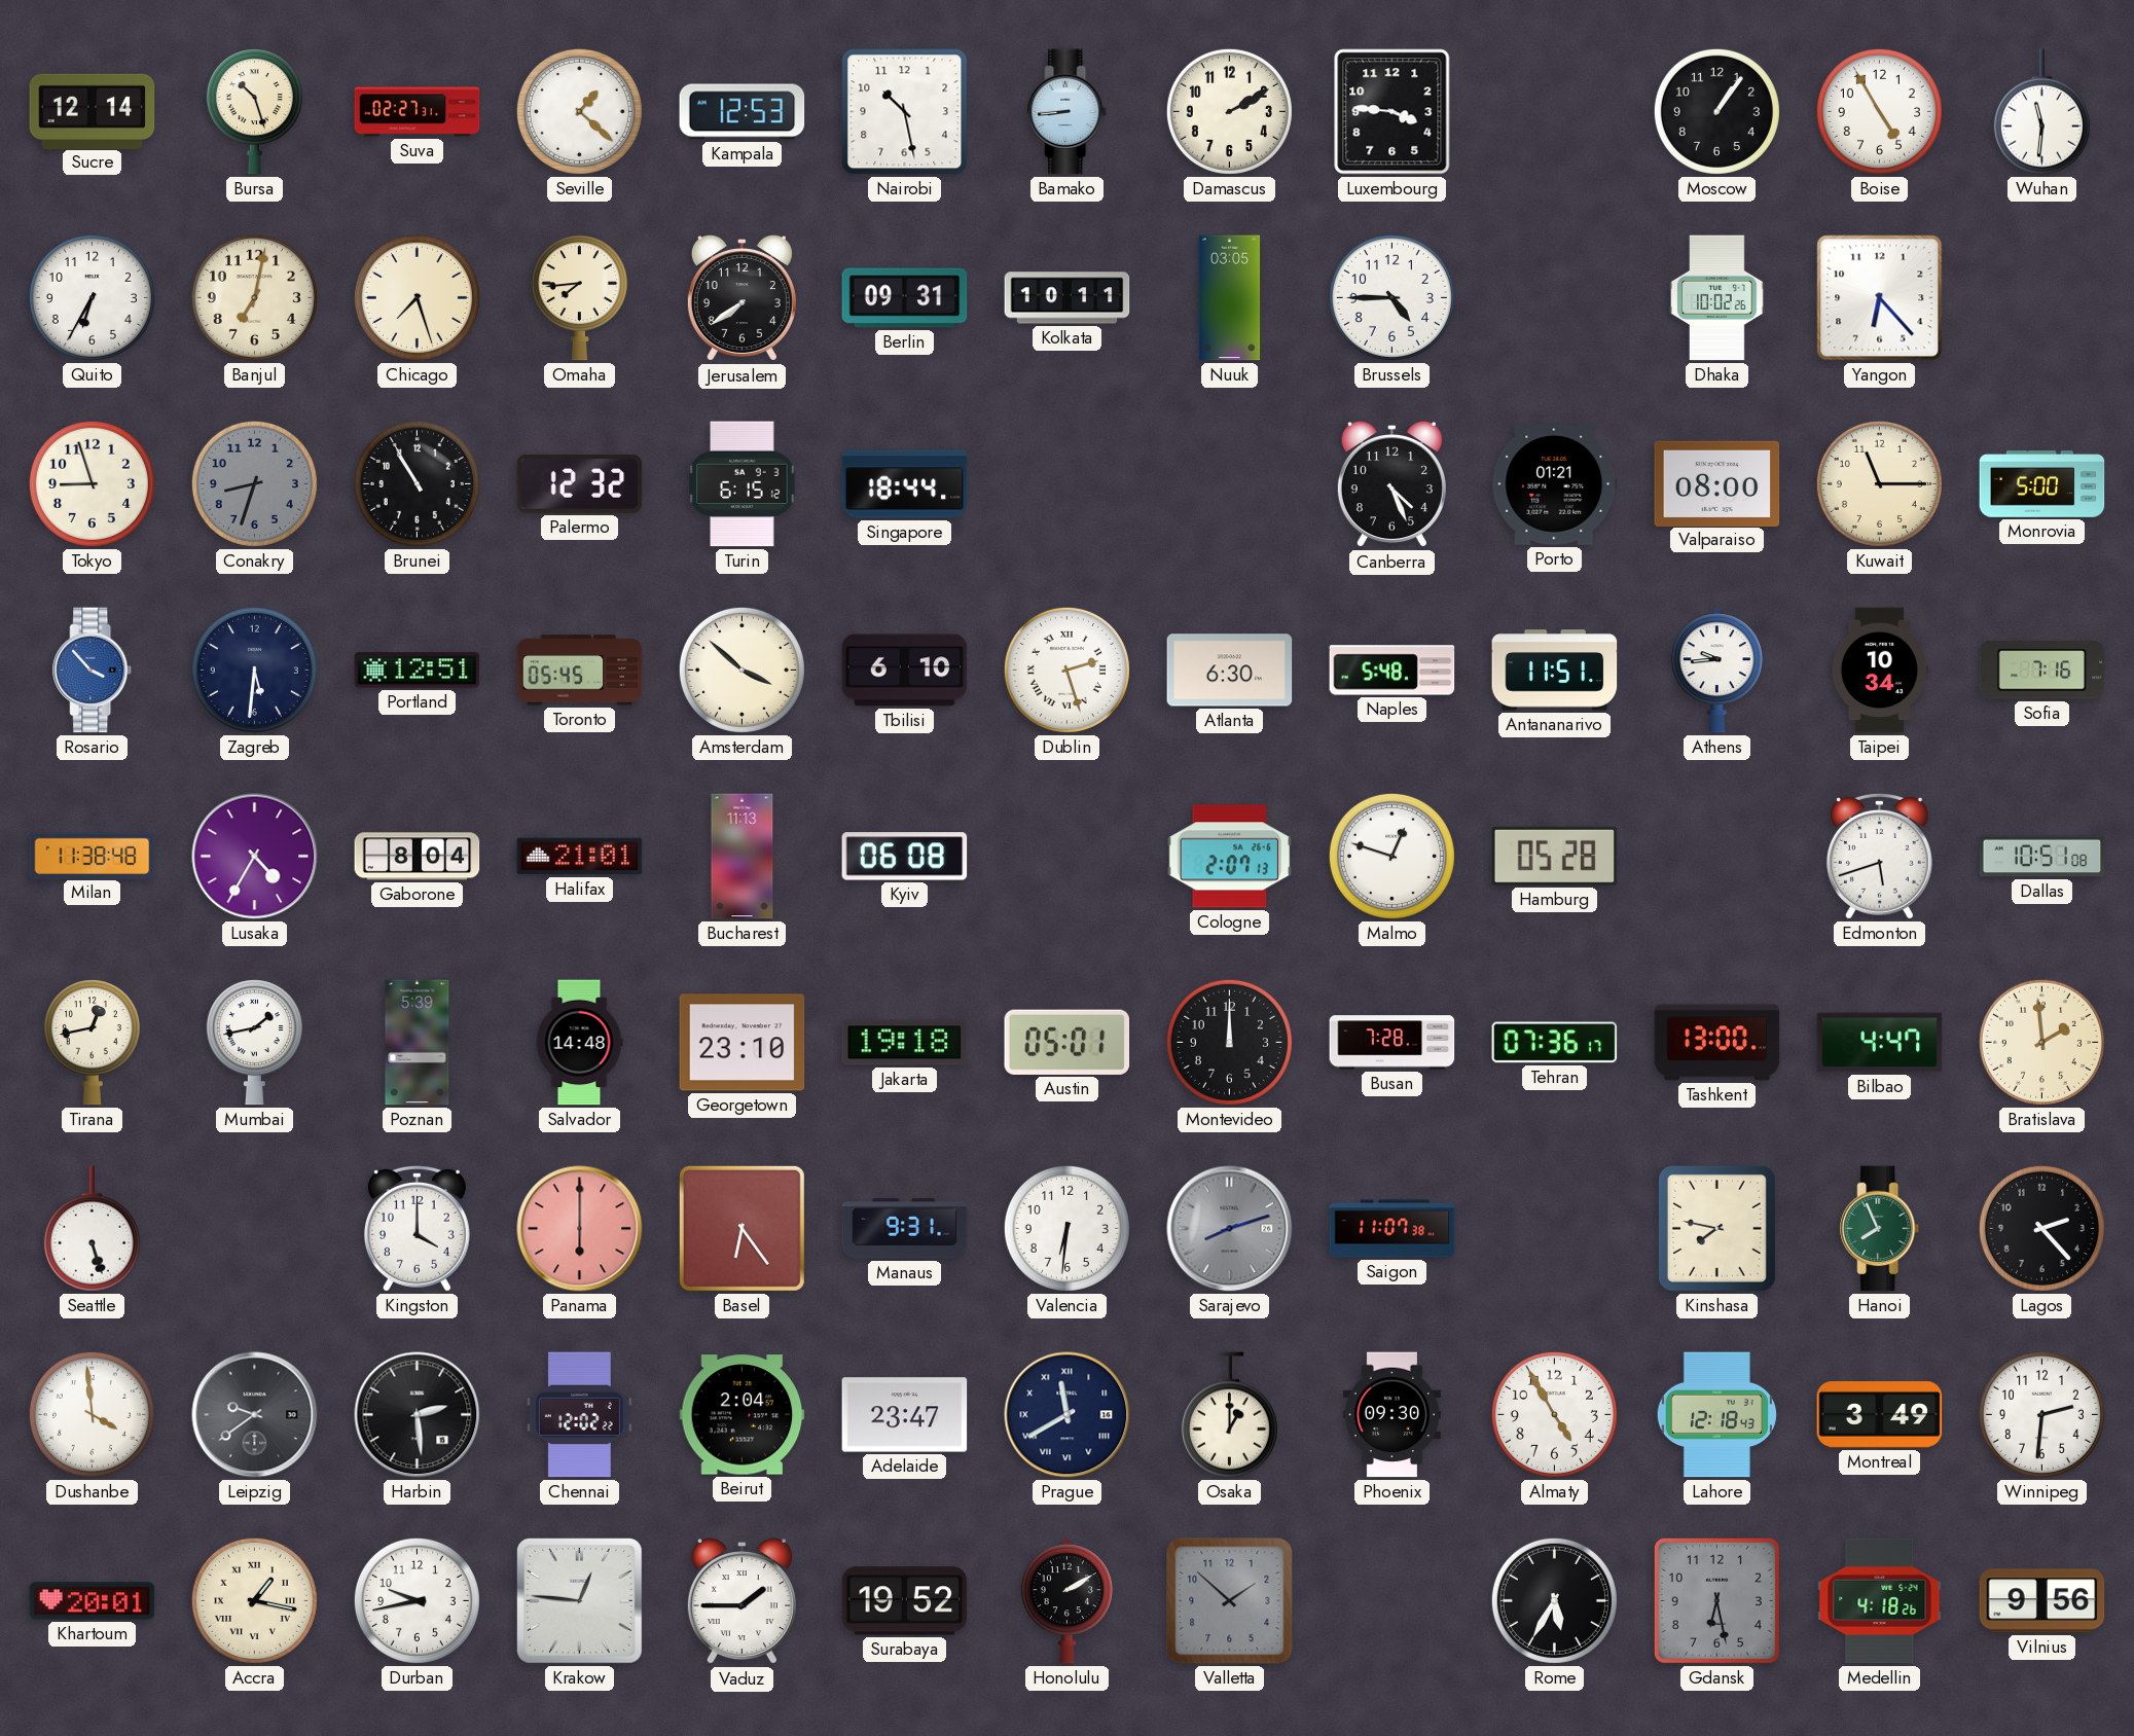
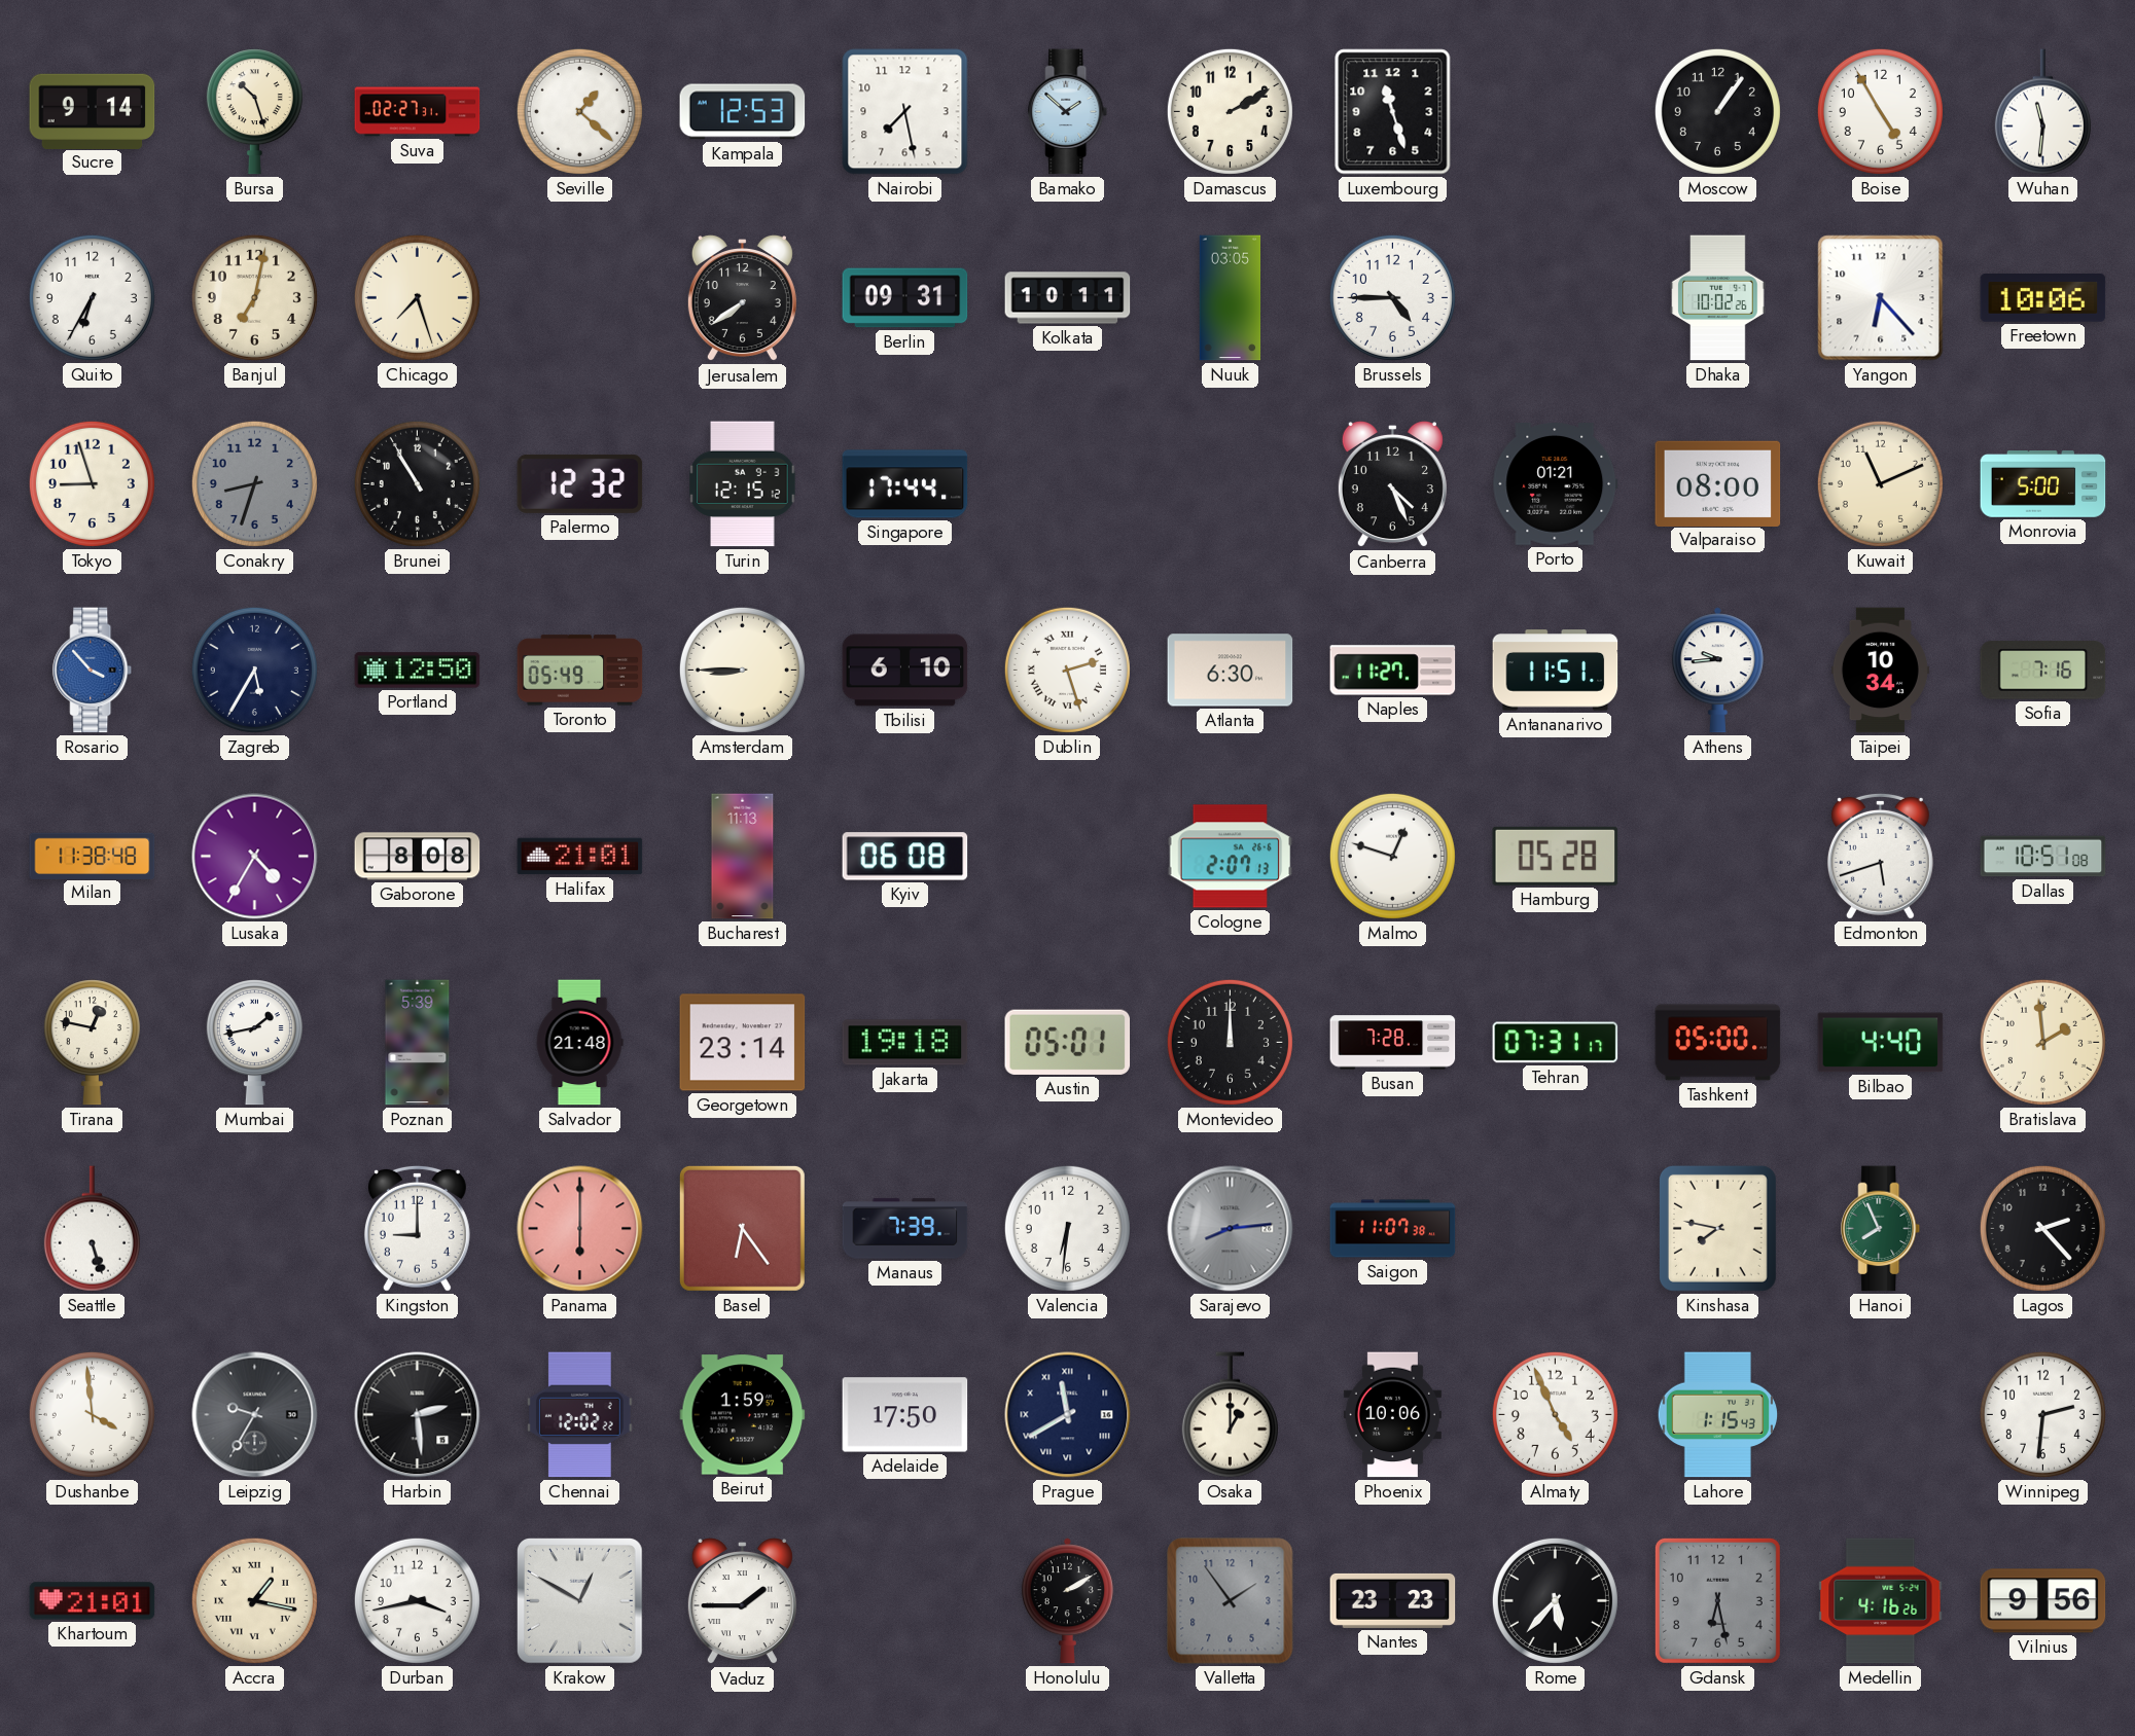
Sucre: 12:14 -> 9:14 (93, 111)
Nairobi: 10:28 -> 7:28 (905, 112)
Bamako: 8:44 -> 1:52 (1068, 112)
Luxembourg: 3:46 -> 11:27 (1393, 112)
Omaha: 7:44 -> none (579, 298)
Freetown: none -> 10:06 (2043, 298)
Turin: 6:15 -> 12:15 (743, 484)
Singapore: 18:44 -> 17:44 (905, 484)
Kuwait: 11:15 -> 11:11 (1880, 483)
Zagreb: 5:31 -> 5:35 (254, 670)
Portland: 12:51 -> 12:50 (418, 671)
Toronto: 05:45 -> 05:49 (580, 671)
Amsterdam: 3:52 -> 8:45 (742, 670)
Naples: 5:48 -> 11:27 (1393, 671)
Gaborone: 8:04 -> 8:08 (418, 857)
Tirana: 12:43 -> 12:47 (92, 1043)
Salvador: 14:48 -> 21:48 (579, 1043)
Georgetown: 23:10 -> 23:14 (743, 1043)
Tehran: 07:36 -> 07:31 (1556, 1043)
Tashkent: 13:00 -> 05:00 (1718, 1043)
Bilbao: 4:47 -> 4:40 (1881, 1043)
Kingston: 4:00 -> 9:00 (417, 1228)
Manaus: 9:31 -> 7:39 (905, 1229)
Sarajevo: 8:12 -> 8:14 (1231, 1229)
Leipzig: 9:39 -> 9:35 (255, 1415)
Beirut: 2:04 -> 1:59 (743, 1415)
Adelaide: 23:47 -> 17:50 (905, 1415)
Phoenix: 09:30 -> 10:06 (1392, 1415)
Almaty: 4:55 -> 4:56 (1555, 1414)
Lahore: 12:18 -> 1:15 (1717, 1415)
Montreal: 3:49 -> none (1880, 1415)
Khartoum: 20:01 -> 21:01 (93, 1601)
Durban: 9:43 -> 3:43 (417, 1600)
Krakow: 12:46 -> 12:50 (580, 1601)
Surabaya: 19:52 -> none (905, 1601)
Valletta: 1:52 -> 1:54 (1231, 1601)
Nantes: none -> 23:23 (1393, 1600)
Rome: 5:35 -> 5:37 (1555, 1600)
Medellin: 4:18 -> 4:16 (1881, 1601)
